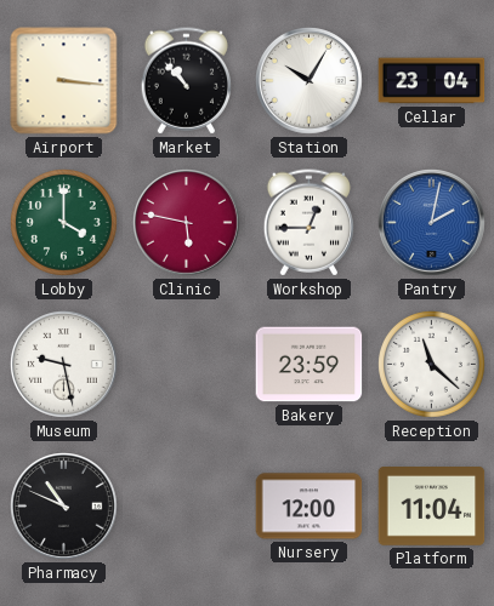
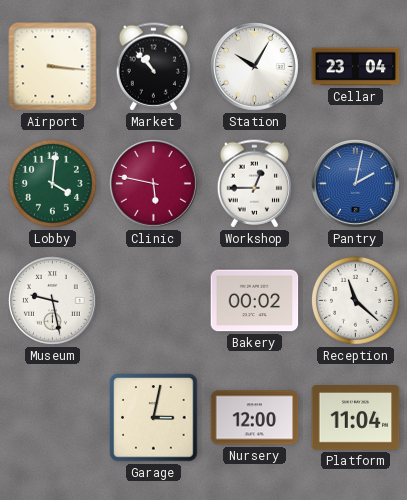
Lobby: 4:00 -> 4:01 (53, 184)
Bakery: 23:59 -> 00:02 (255, 301)
Pharmacy: 10:49 -> none (64, 507)
Garage: none -> 3:02 (154, 418)
